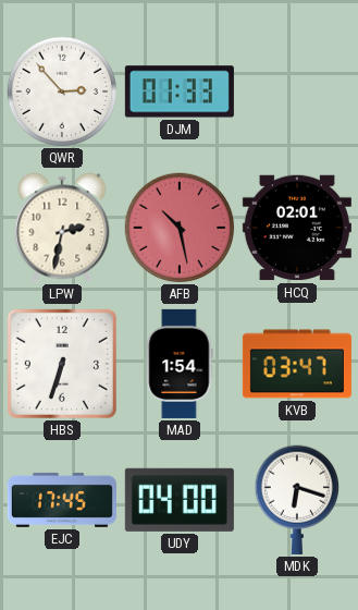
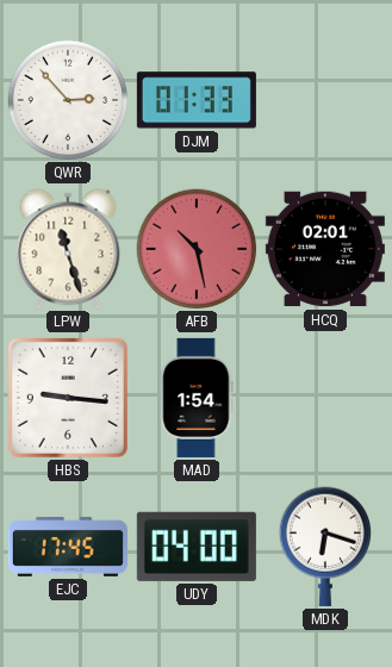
LPW: 2:32 -> 11:27 (68, 249)
HBS: 6:33 -> 9:16 (68, 398)
KVB: 03:47 -> none (297, 364)
